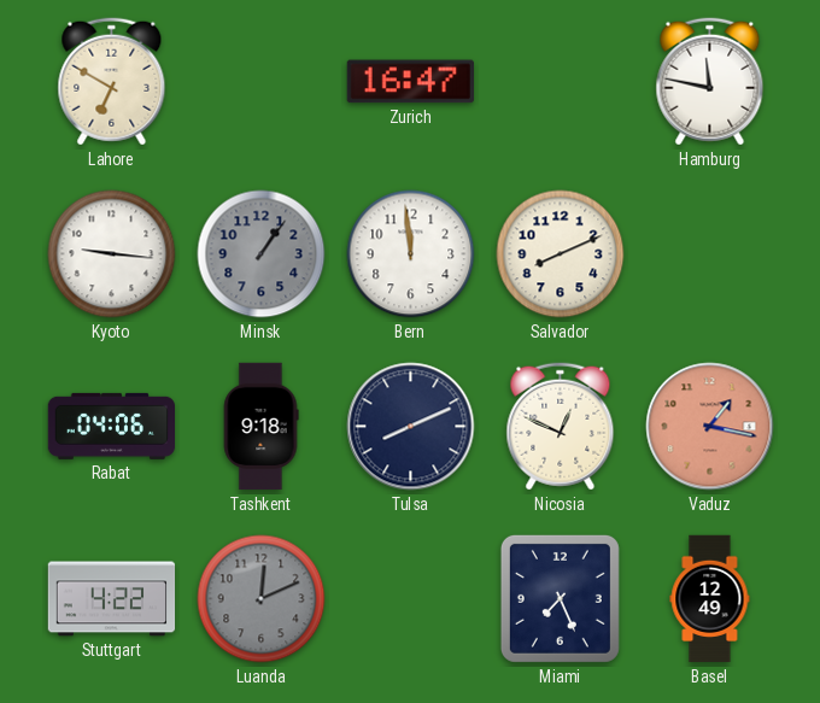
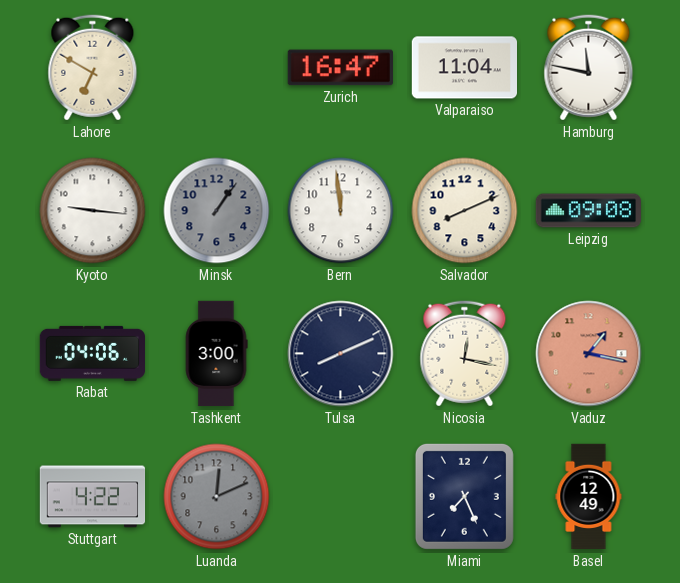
Valparaiso: none -> 11:04 (464, 68)
Leipzig: none -> 09:08 (589, 211)
Tashkent: 9:18 -> 3:00 (216, 354)
Nicosia: 12:49 -> 12:17 (465, 354)
